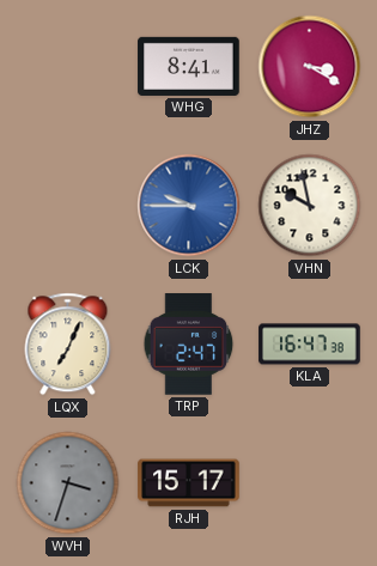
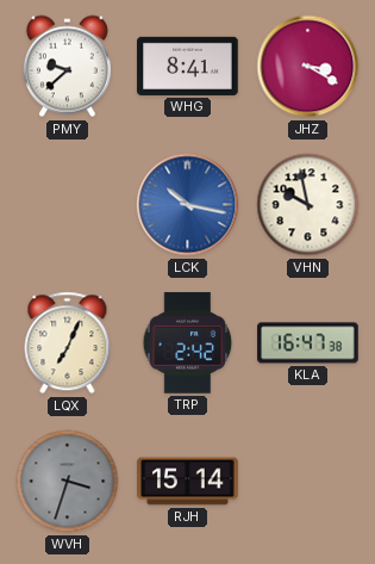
PMY: none -> 9:38 (67, 67)
LCK: 9:45 -> 10:17 (188, 205)
TRP: 2:47 -> 2:42 (188, 343)
RJH: 15:17 -> 15:14 (188, 482)
